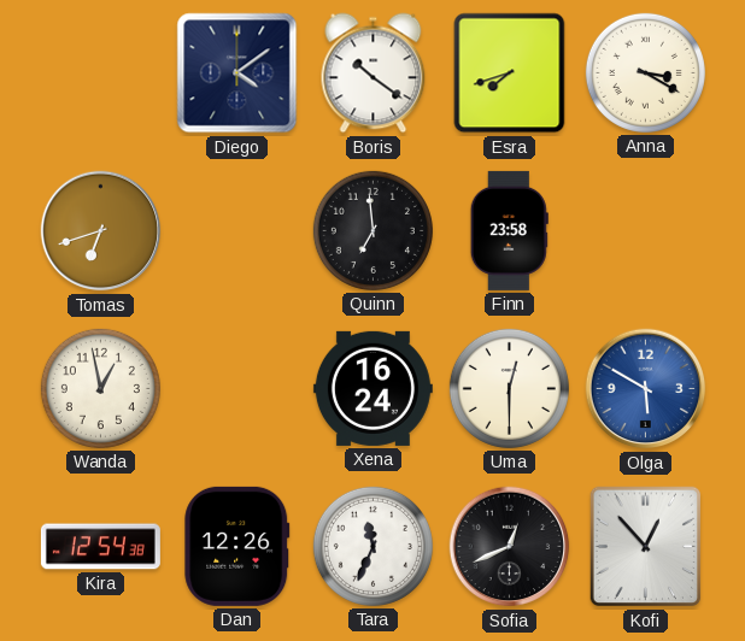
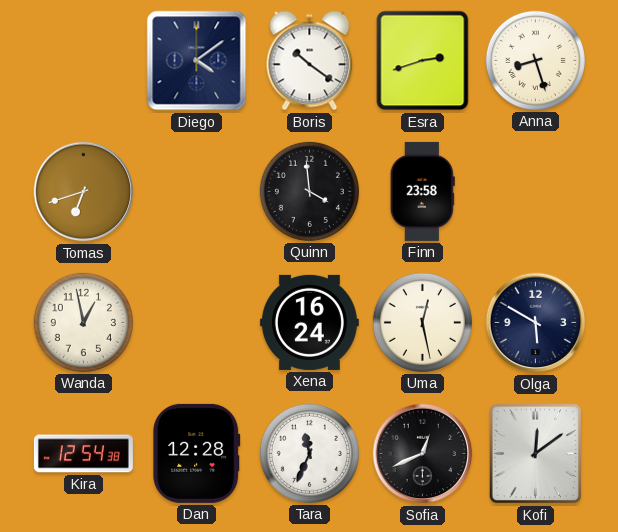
Esra: 7:42 -> 2:42 (423, 61)
Anna: 3:20 -> 8:27 (535, 60)
Quinn: 6:59 -> 3:59 (309, 191)
Uma: 12:30 -> 12:28 (422, 322)
Olga dial: blue -> navy (536, 323)
Dan: 12:26 -> 12:28 (197, 453)
Kofi: 12:53 -> 12:09 (536, 454)
